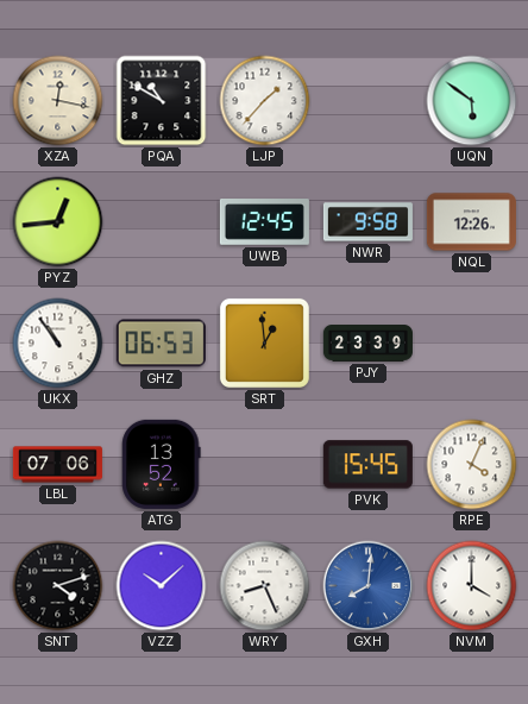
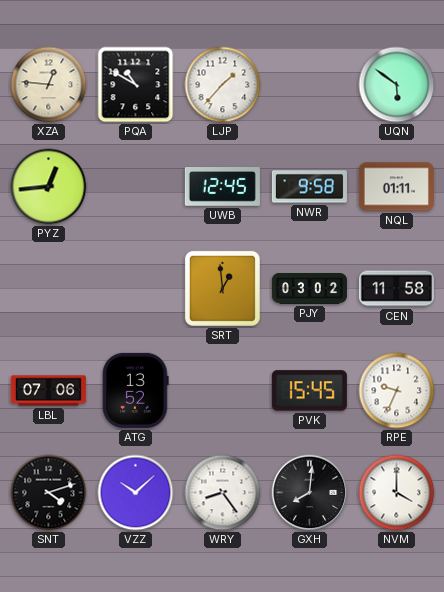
XZA: 12:17 -> 12:46 (49, 85)
NQL: 12:26 -> 01:11 (396, 187)
UKX: 10:54 -> none (58, 344)
GHZ: 06:53 -> none (161, 344)
PJY: 23:39 -> 03:02 (309, 289)
CEN: none -> 11:58 (396, 289)
RPE: 4:04 -> 9:34 (397, 391)
WRY: 8:26 -> 8:24 (223, 493)
GXH dial: blue -> black (310, 493)
